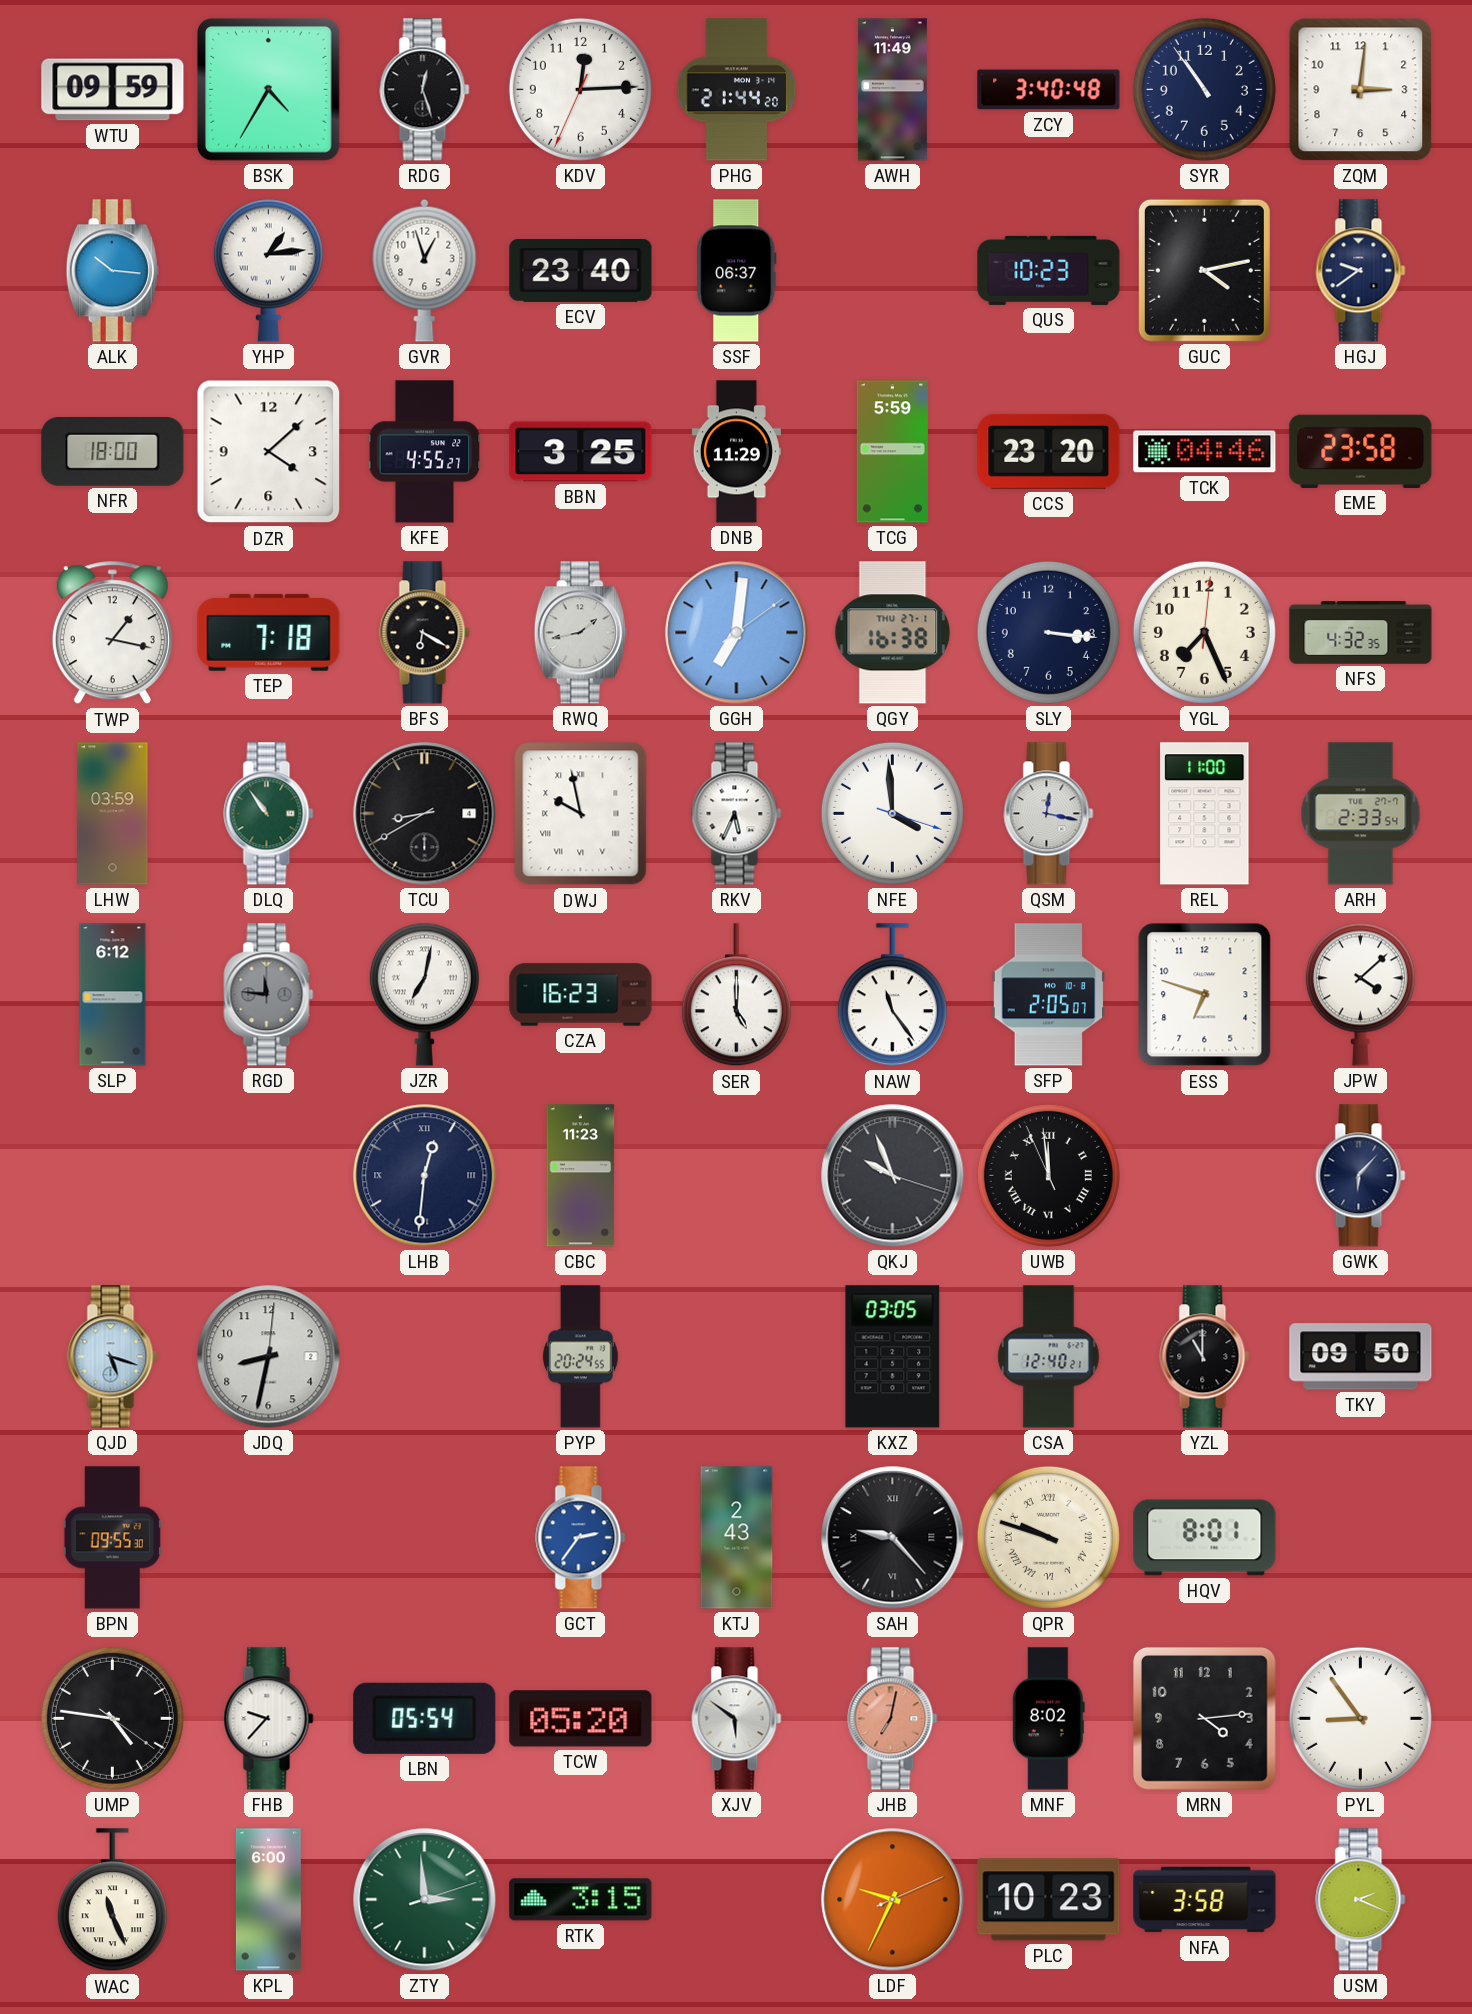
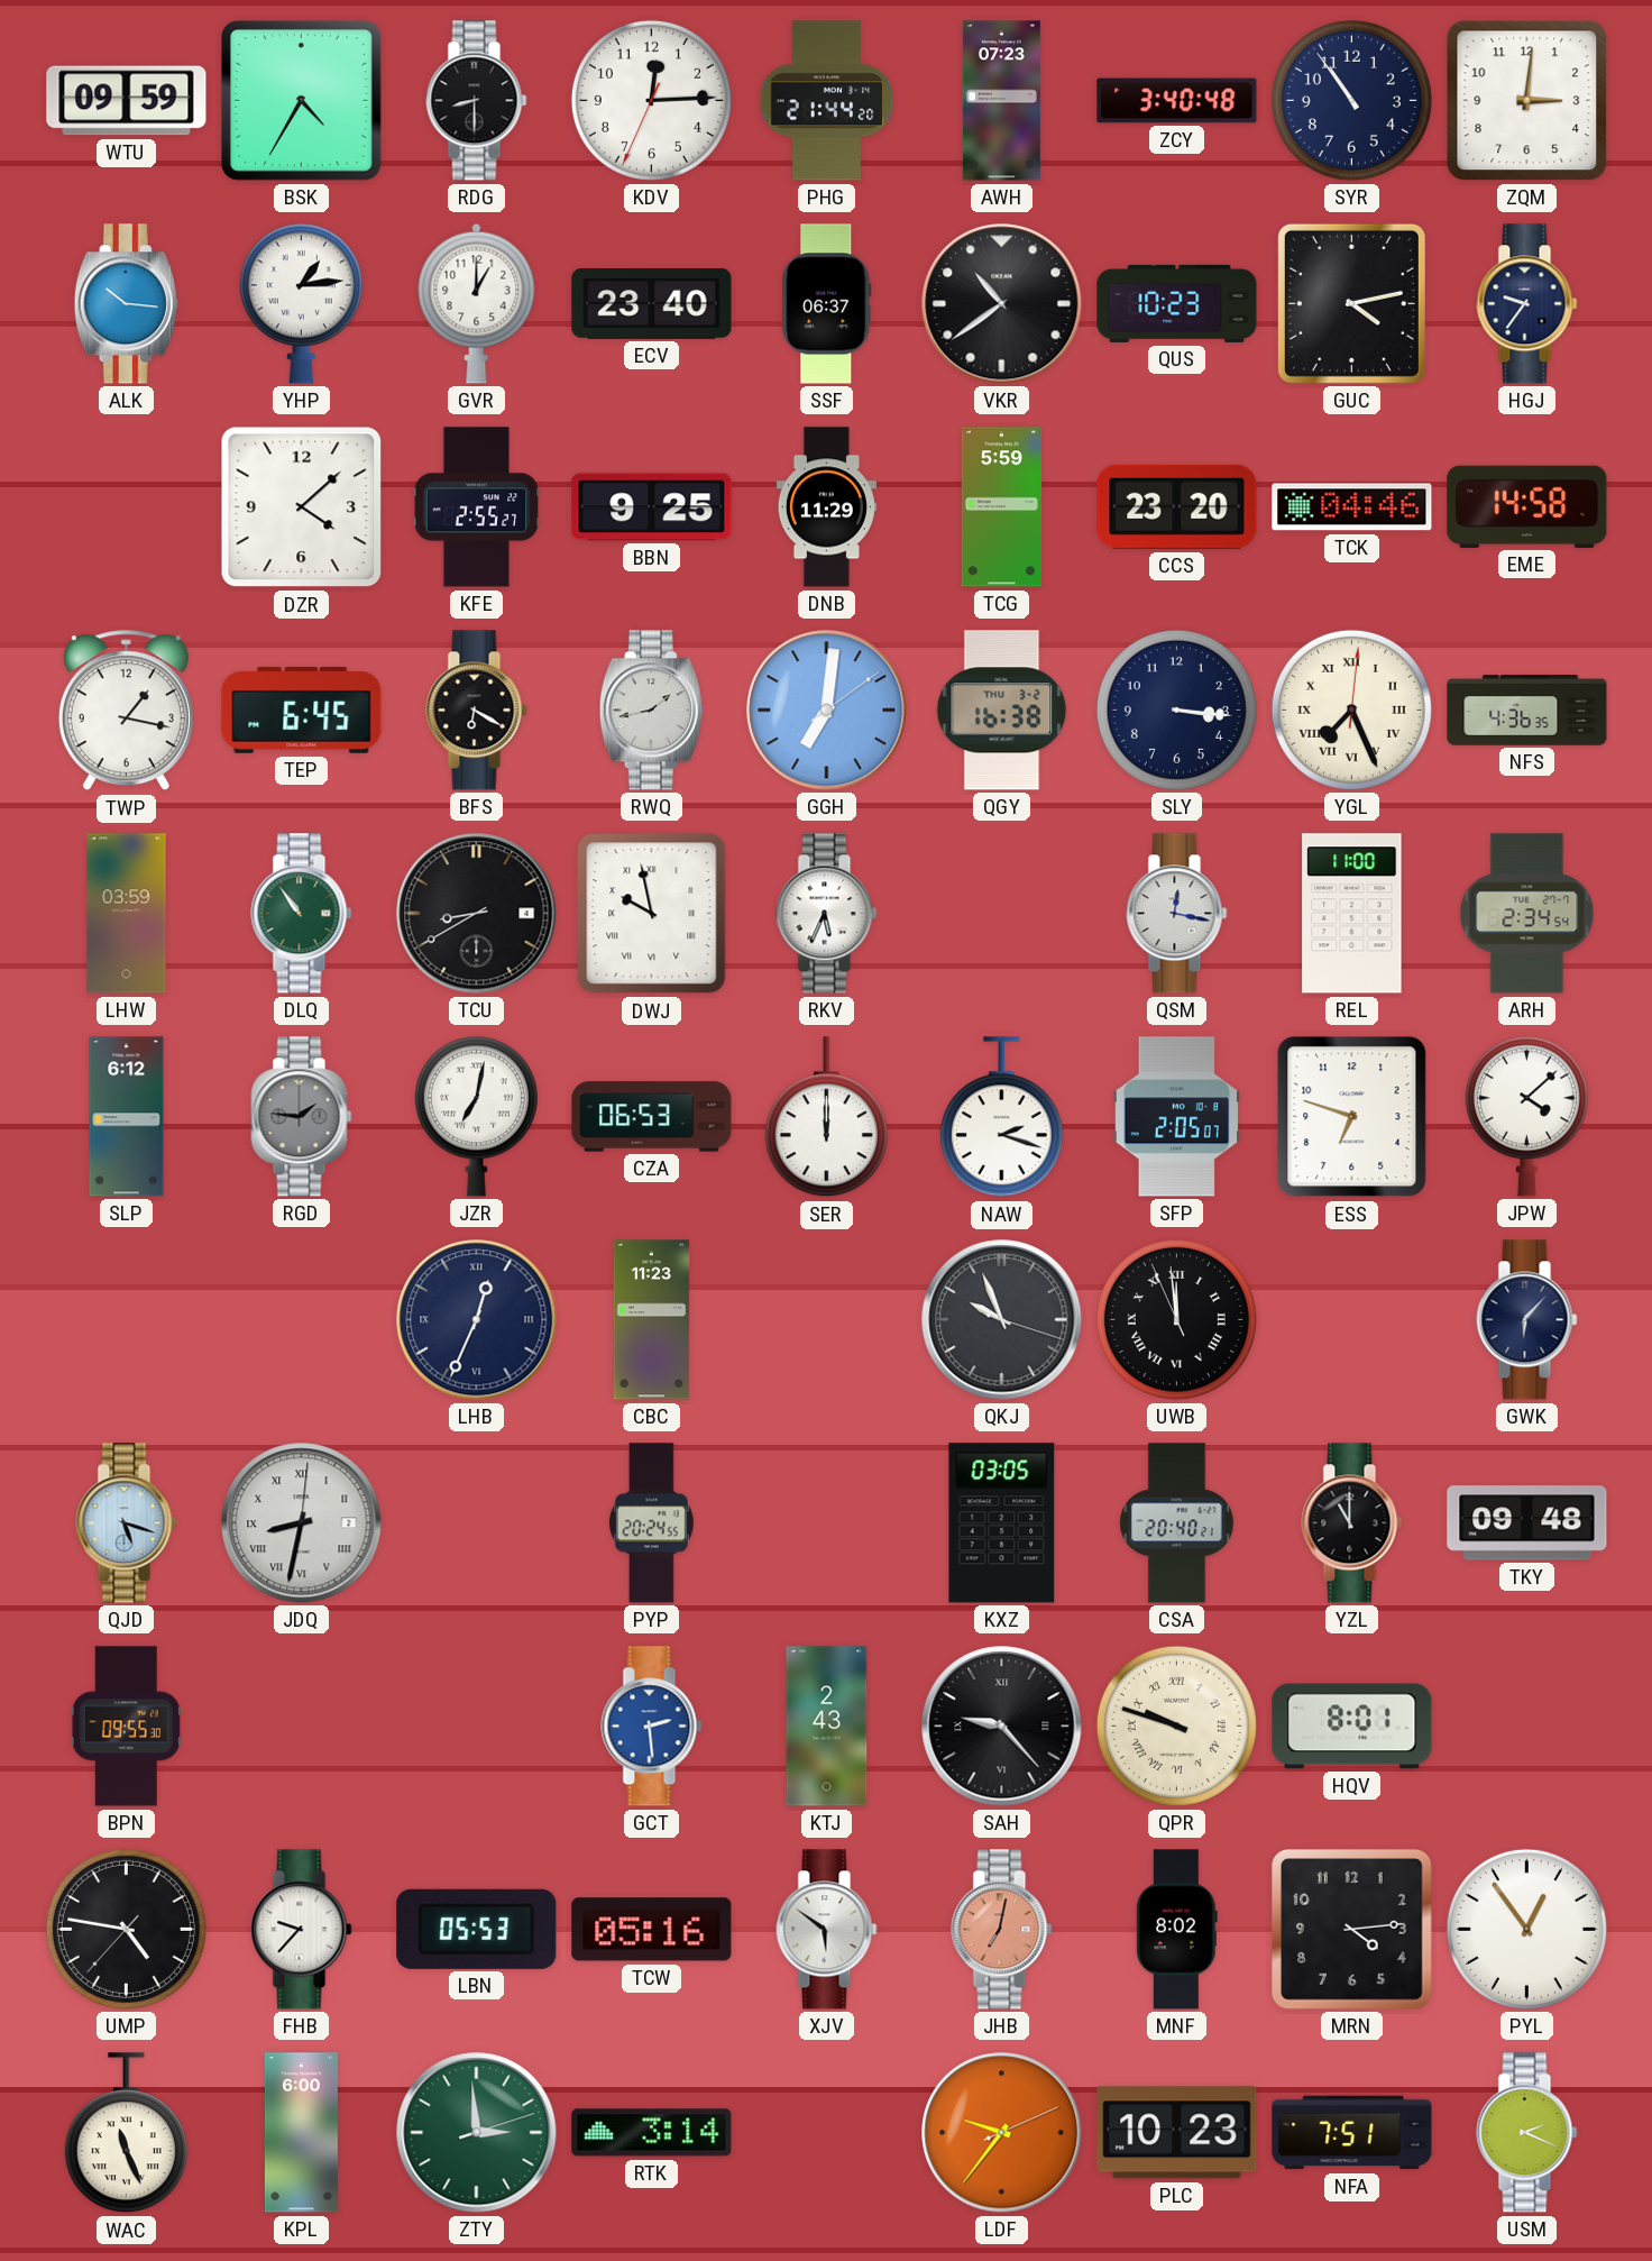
RDG: 12:27 -> 8:30 (477, 101)
AWH: 11:49 -> 07:23 (1001, 101)
GVR: 12:57 -> 1:00 (477, 303)
VKR: none -> 10:39 (1002, 304)
HGJ: 9:39 -> 9:36 (1527, 304)
NFR: 18:00 -> none (113, 451)
KFE: 4:55 -> 2:55 (477, 507)
BBN: 3:25 -> 9:25 (652, 507)
EME: 23:58 -> 14:58 (1527, 506)
TEP: 7:18 -> 6:45 (302, 710)
QGY date: THU 27-1 -> THU 3-2 (1002, 711)
YGL numerals: Arabic -> Roman (1351, 710)
NFS: 4:32 -> 4:36 (1527, 711)
NFE: 3:59 -> none (892, 813)
ARH: 2:33 -> 2:34 (1527, 914)
RGD: 11:46 -> 1:46 (302, 1117)
CZA: 16:23 -> 06:53 (652, 1117)
SER: 5:00 -> 12:00 (826, 1117)
NAW: 11:24 -> 2:18 (1001, 1117)
LHB: 12:31 -> 12:34 (477, 1320)
JDQ numerals: Arabic -> Roman (302, 1523)
CSA: 12:40 -> 20:40 (1177, 1523)
TKY: 09:50 -> 09:48 (1527, 1523)
GCT: 2:36 -> 2:29 (652, 1727)
UMP: 4:46:21 -> 4:46:37 (126, 1929)
LBN: 05:54 -> 05:53 (477, 1929)
TCW: 05:20 -> 05:16 (652, 1930)
PYL: 8:54 -> 12:54 (1526, 1929)
RTK: 3:15 -> 3:14 (652, 2133)
LDF: 9:34 -> 9:36 (1002, 2133)
NFA: 3:58 -> 7:51 (1352, 2133)
